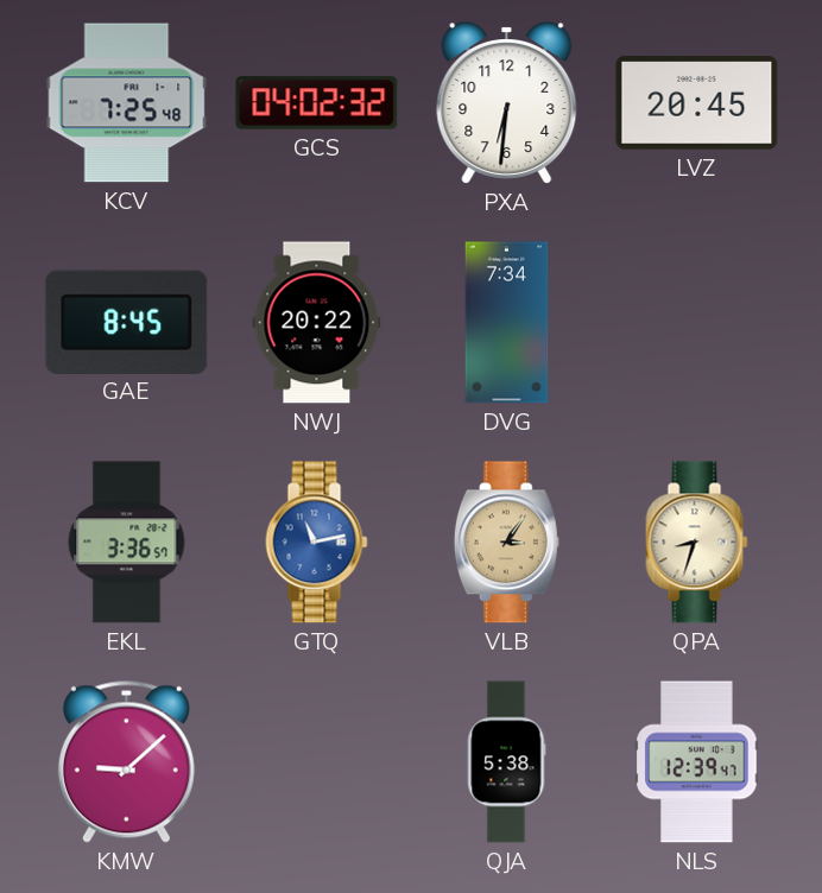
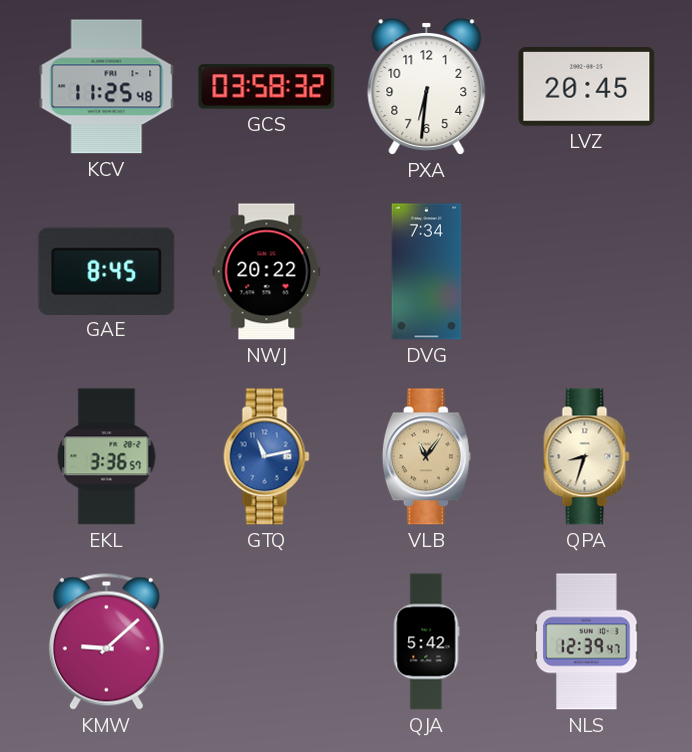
KCV: 7:25 -> 11:25 (107, 87)
GCS: 04:02 -> 03:58 (267, 87)
VLB: 3:06 -> 11:06 (426, 457)
QJA: 5:38 -> 5:42 (426, 642)
